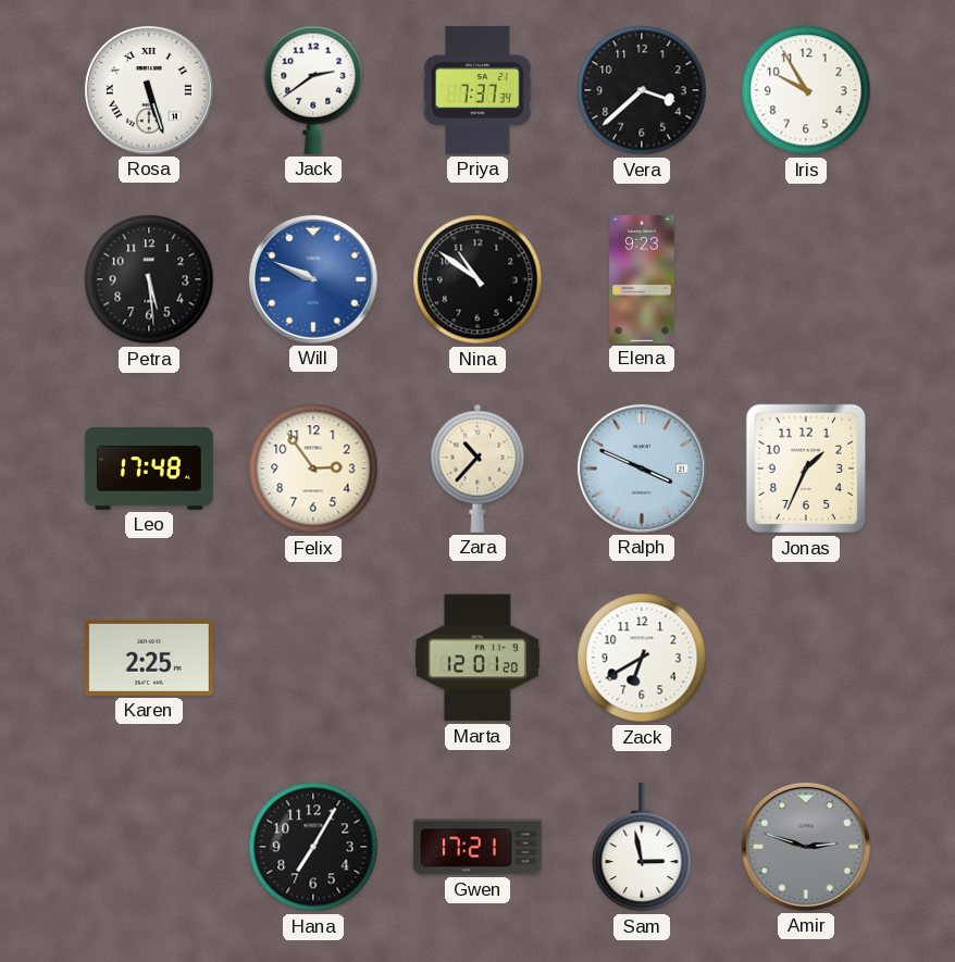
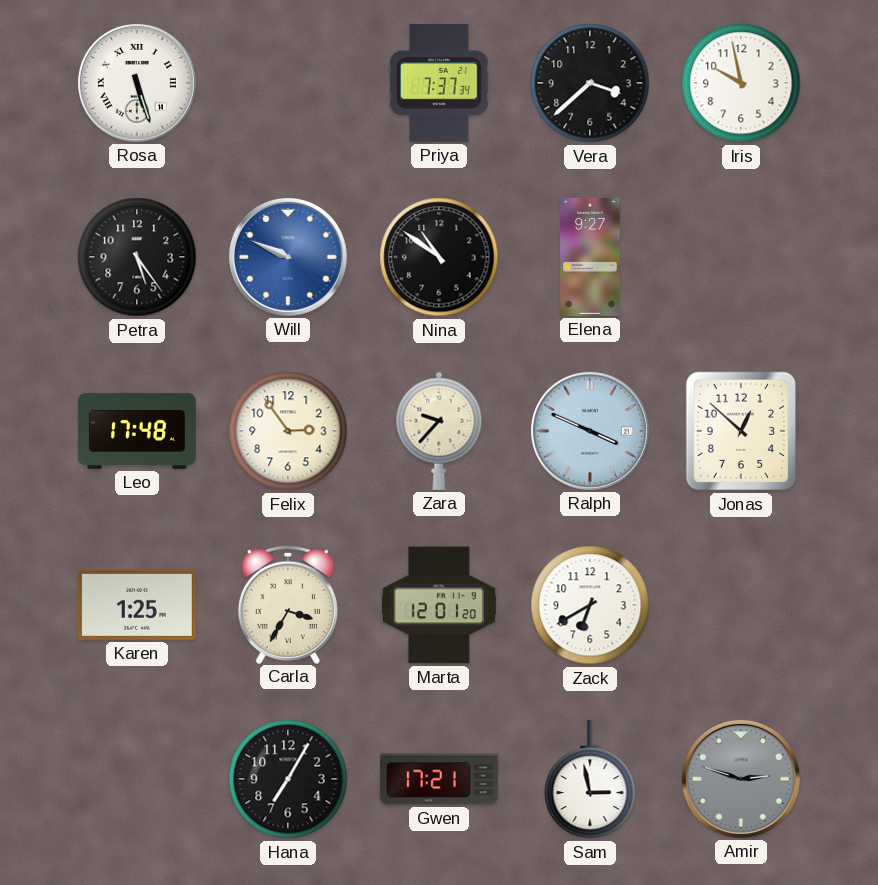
Jack: 2:39 -> none (313, 90)
Iris: 9:55 -> 9:58 (741, 83)
Petra: 5:29 -> 5:24 (137, 257)
Elena: 9:23 -> 9:27 (590, 257)
Zara: 10:37 -> 9:37 (439, 431)
Jonas: 1:34 -> 12:52 (741, 431)
Karen: 2:25 -> 1:25 (137, 605)
Carla: none -> 3:35 (288, 604)
